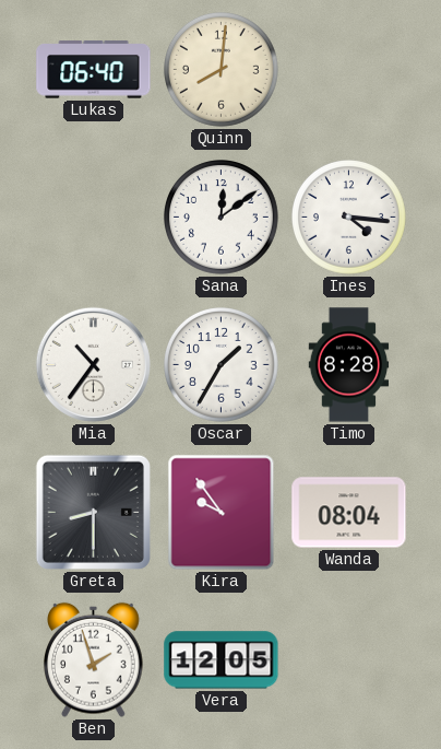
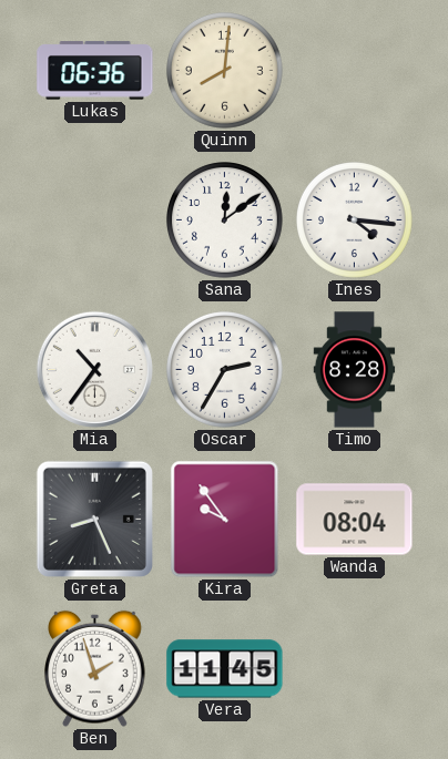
Lukas: 06:40 -> 06:36 (95, 71)
Oscar: 1:35 -> 2:35 (225, 370)
Greta: 8:30 -> 8:26 (94, 519)
Vera: 12:05 -> 11:45 (225, 669)
